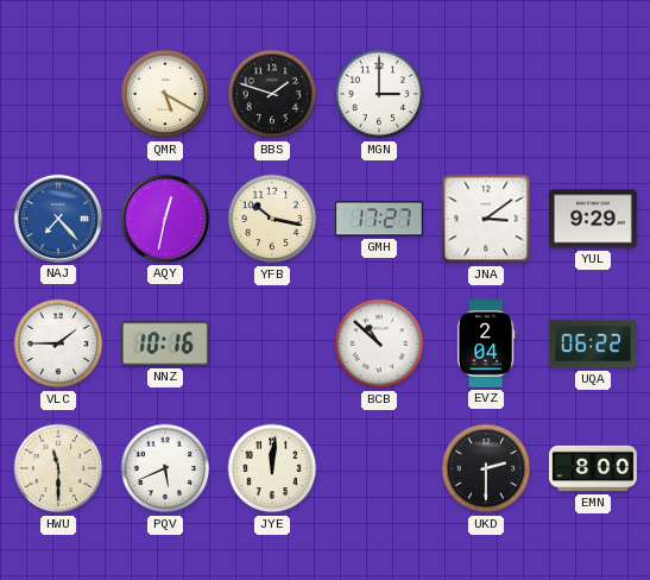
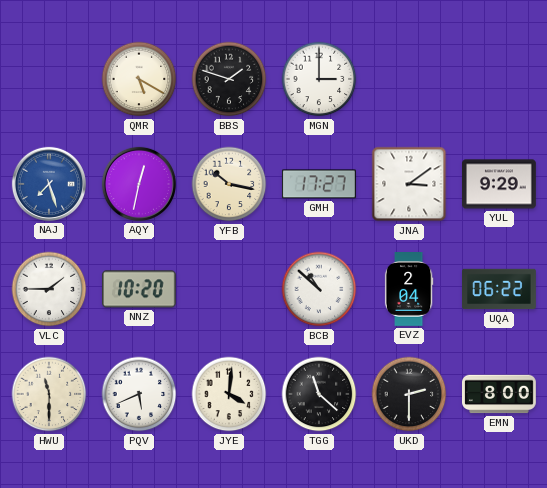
NAJ: 7:23 -> 7:27 (49, 184)
NNZ: 10:16 -> 10:20 (139, 289)
JYE: 12:01 -> 4:01 (229, 394)
TGG: none -> 11:22 (319, 394)
